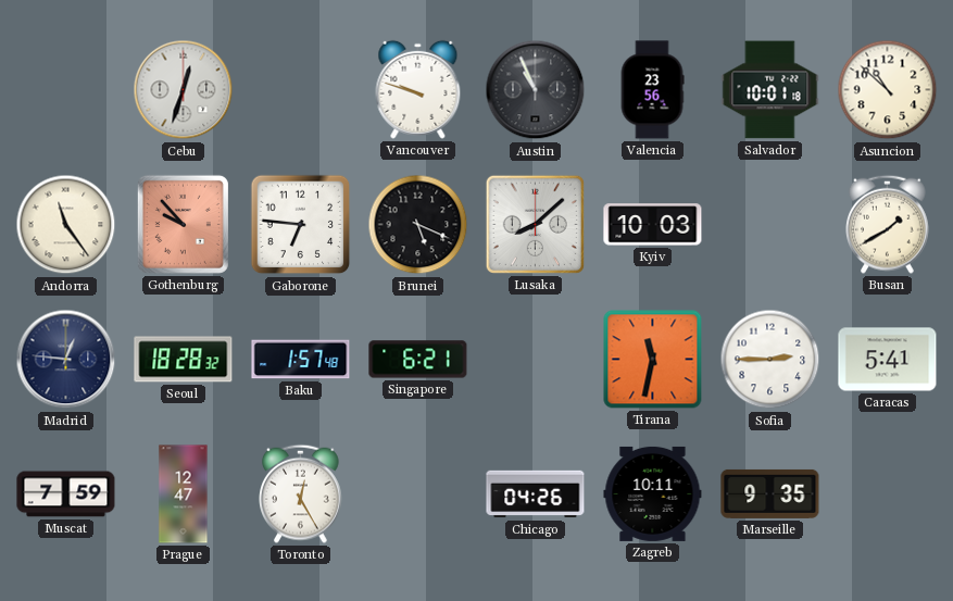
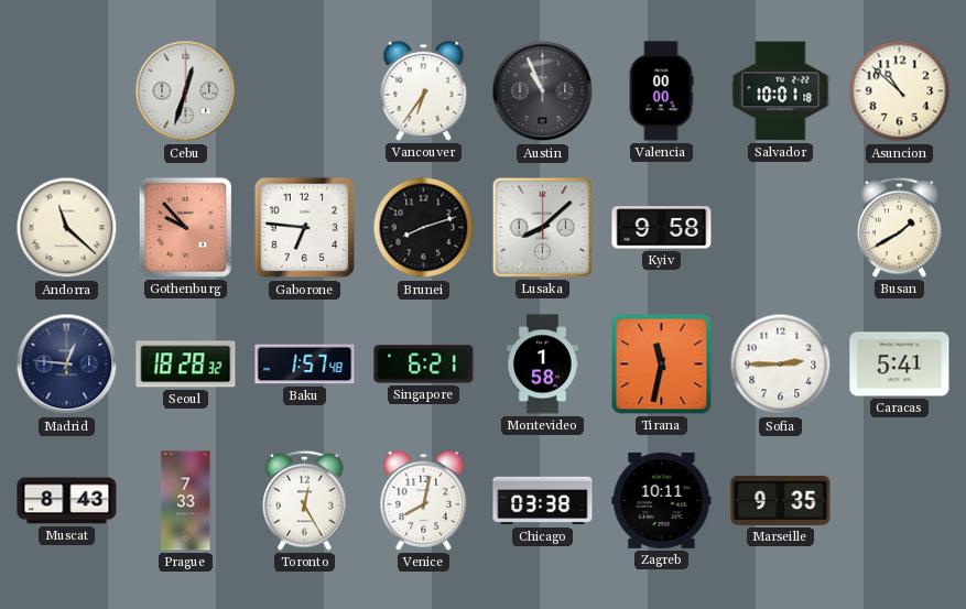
Vancouver: 9:48 -> 6:36 (424, 90)
Valencia: 23:56 -> 00:00 (661, 91)
Andorra: 11:24 -> 11:22 (67, 228)
Brunei: 5:19 -> 8:12 (424, 228)
Kyiv: 10:03 -> 9:58 (662, 228)
Montevideo: none -> 1:58 (543, 365)
Muscat: 7:59 -> 8:43 (67, 501)
Prague: 12:47 -> 7:33 (186, 501)
Venice: none -> 8:02 (424, 500)
Chicago: 04:26 -> 03:38 (543, 501)
